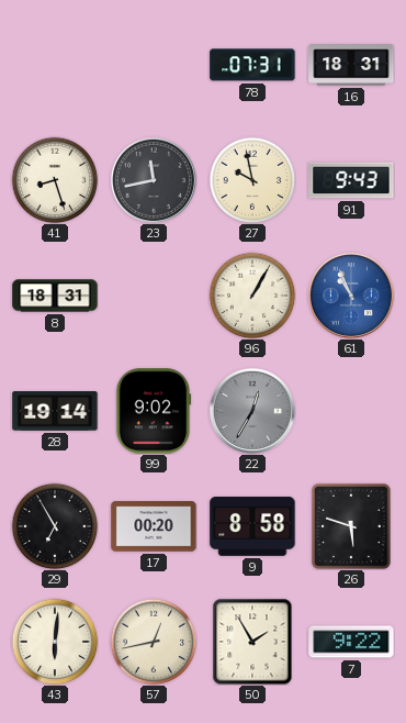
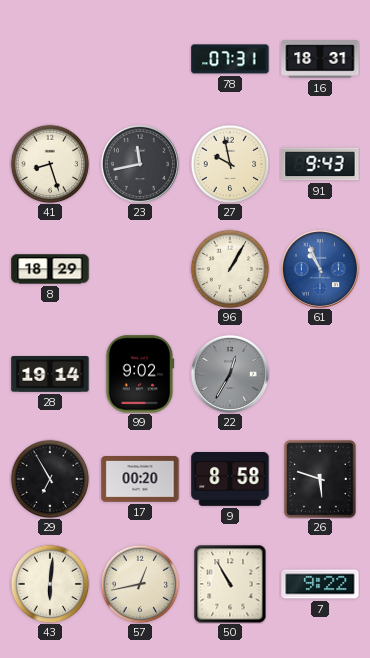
8: 18:31 -> 18:29 (50, 269)
50: 1:55 -> 10:55 (230, 584)
